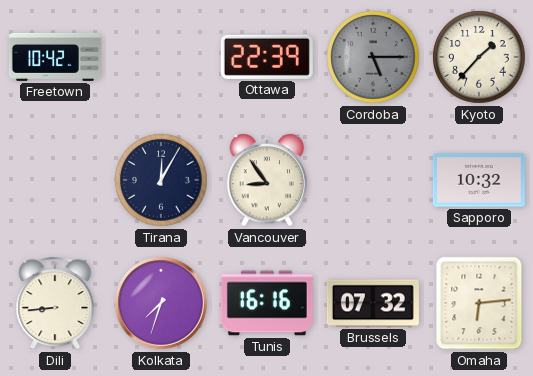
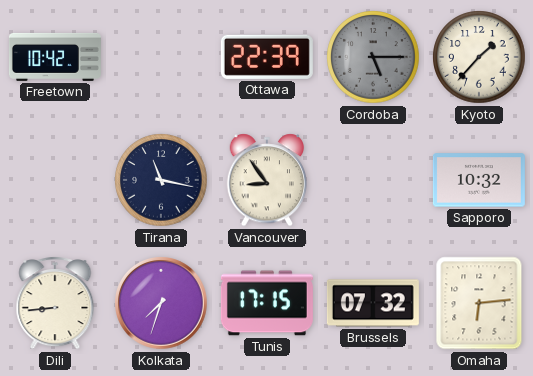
Tirana: 12:05 -> 11:17 (161, 180)
Tunis: 16:16 -> 17:15 (267, 303)
